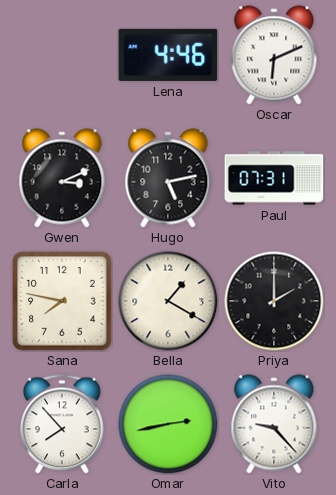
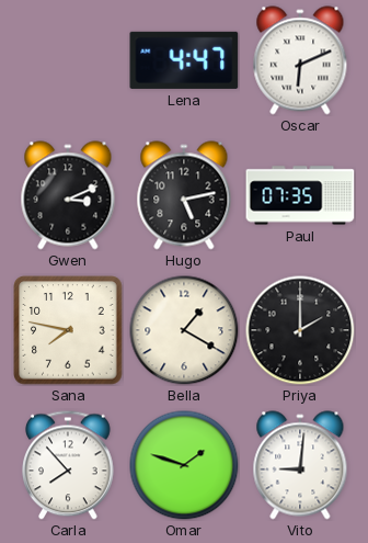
Lena: 4:46 -> 4:47 (184, 60)
Paul: 07:31 -> 07:35 (300, 195)
Omar: 2:43 -> 1:48 (184, 465)
Vito: 9:23 -> 9:01 (300, 465)
